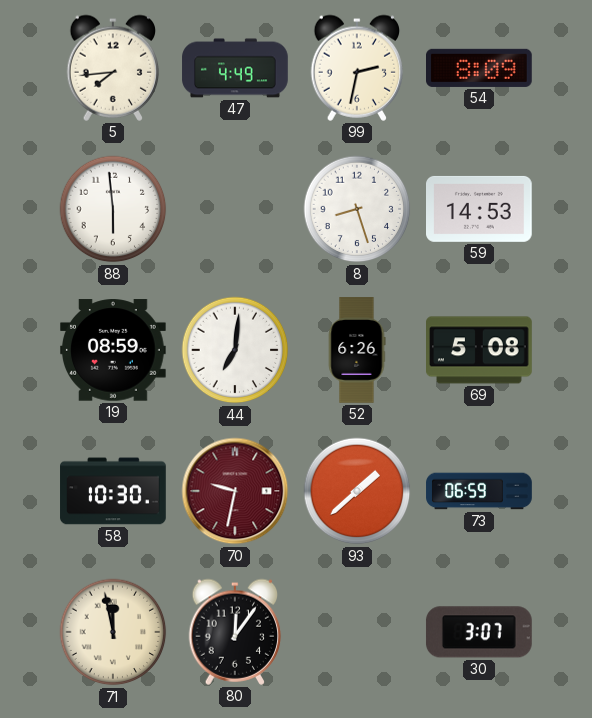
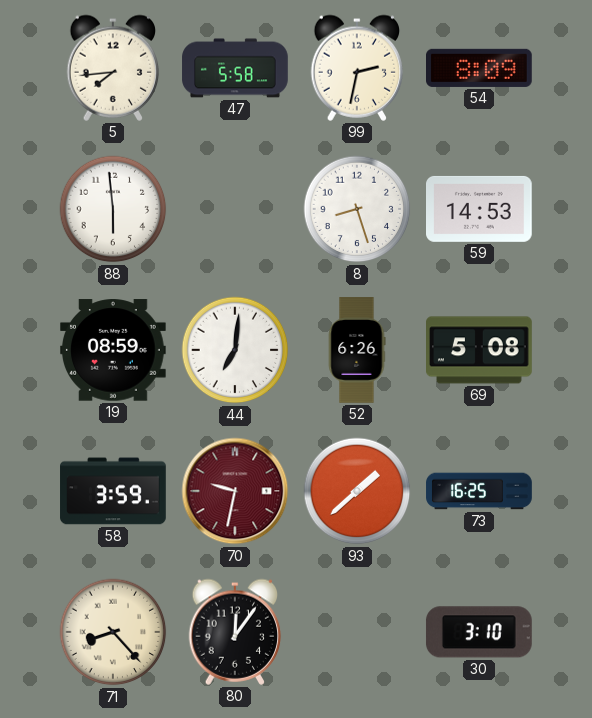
47: 4:49 -> 5:58 (235, 68)
58: 10:30 -> 3:59 (113, 491)
73: 06:59 -> 16:25 (479, 491)
71: 11:58 -> 8:23 (113, 632)
30: 3:07 -> 3:10 (479, 632)
